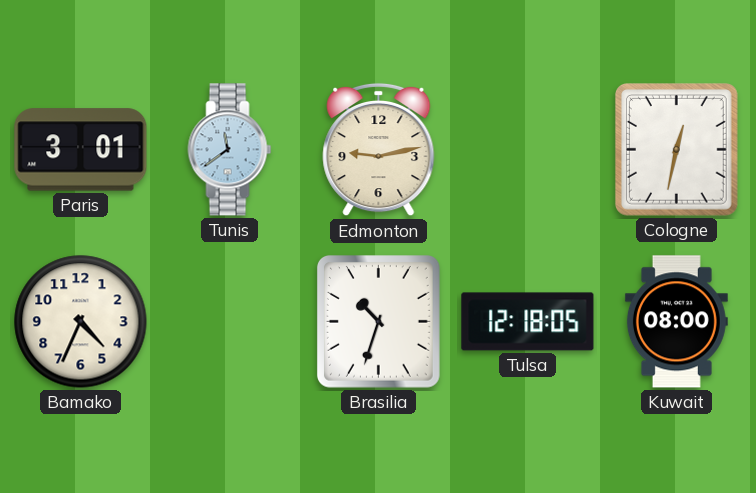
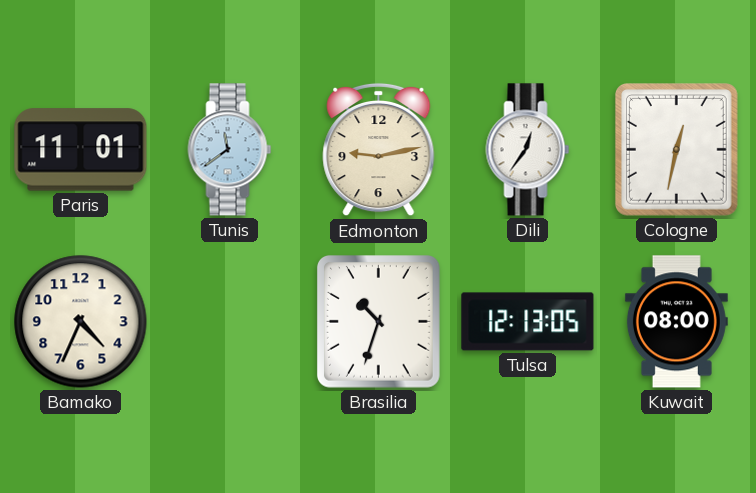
Paris: 3:01 -> 11:01 (81, 150)
Dili: none -> 12:36 (528, 150)
Tulsa: 12:18 -> 12:13 (528, 322)
